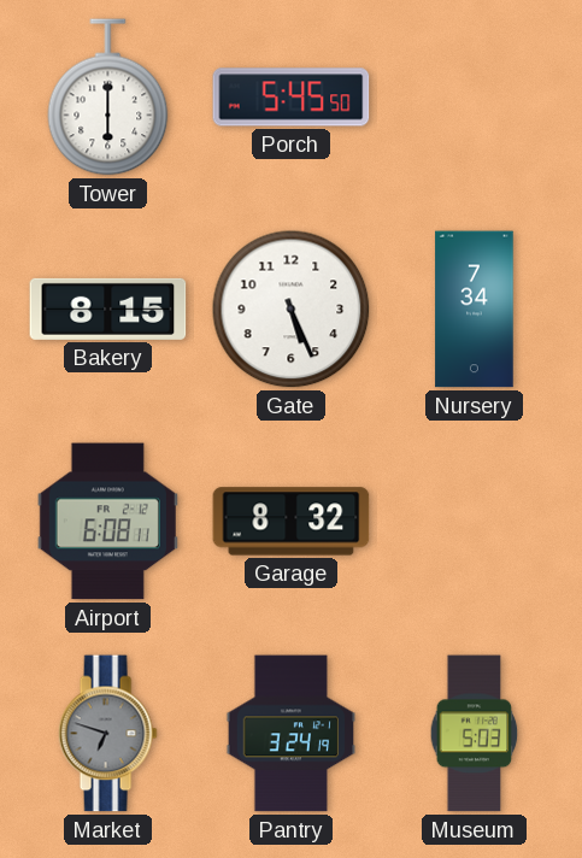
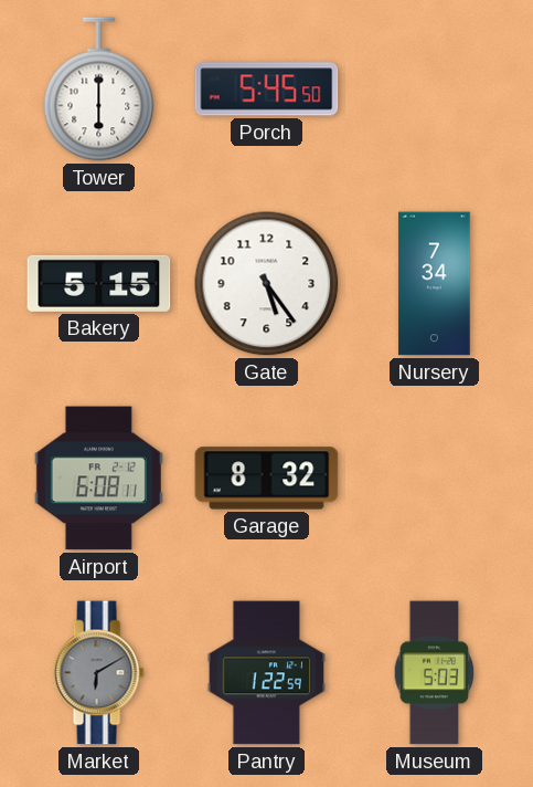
Bakery: 8:15 -> 5:15 (99, 283)
Gate: 5:26 -> 5:24 (267, 284)
Market: 6:48 -> 6:10 (98, 673)
Pantry: 3:24 -> 1:22 (266, 673)
